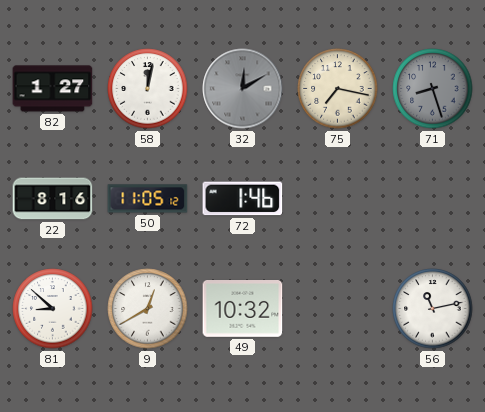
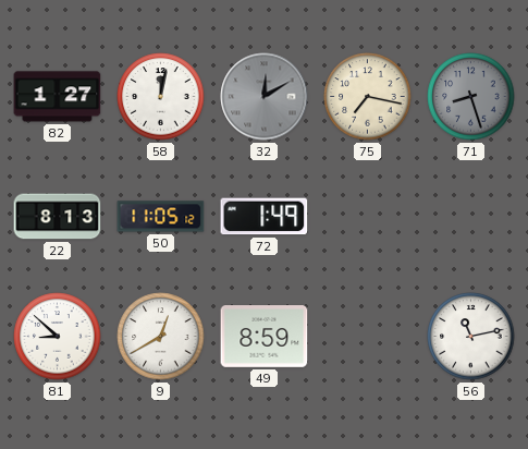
22: 8:16 -> 8:13 (58, 217)
72: 1:46 -> 1:49 (265, 217)
49: 10:32 -> 8:59 (265, 337)
